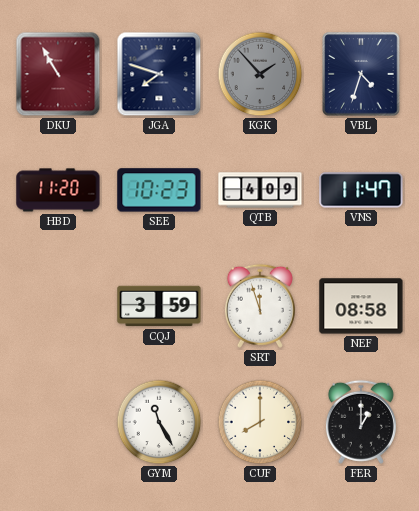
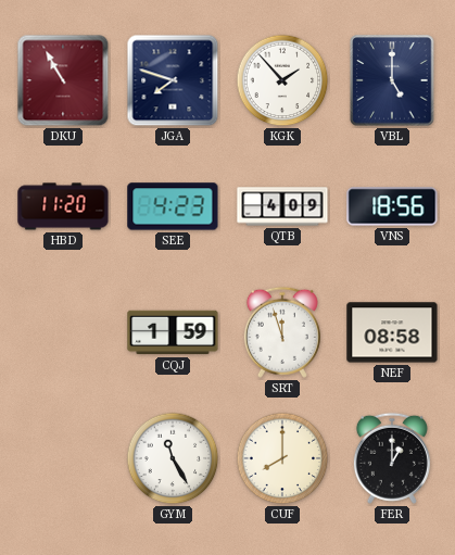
KGK dial: grey -> white (282, 80)
VBL: 4:33 -> 5:00 (392, 80)
SEE: 10:23 -> 4:23 (173, 206)
VNS: 11:47 -> 18:56 (392, 206)
CQJ: 3:59 -> 1:59 (173, 332)
